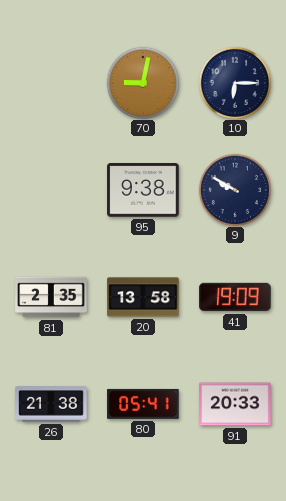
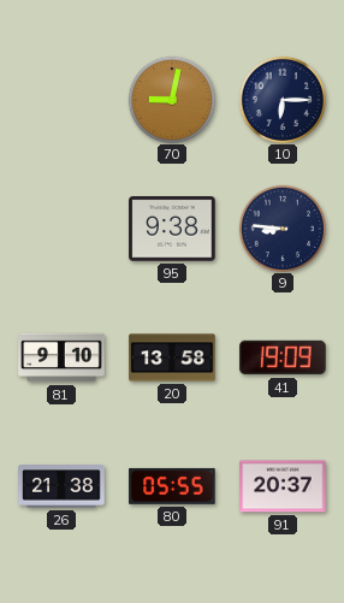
9: 9:50 -> 8:46 (281, 227)
81: 2:35 -> 9:10 (61, 357)
80: 05:41 -> 05:55 (172, 486)
91: 20:33 -> 20:37 (283, 486)
